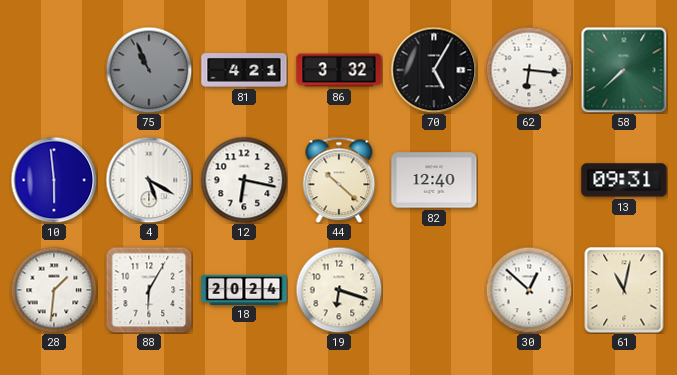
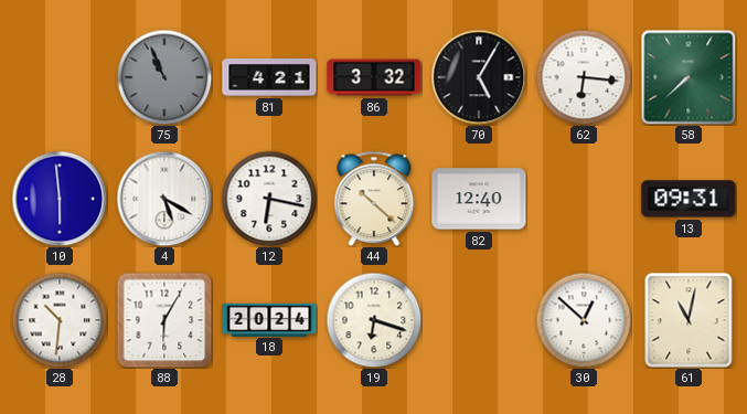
28: 1:31 -> 10:31 (60, 320)
